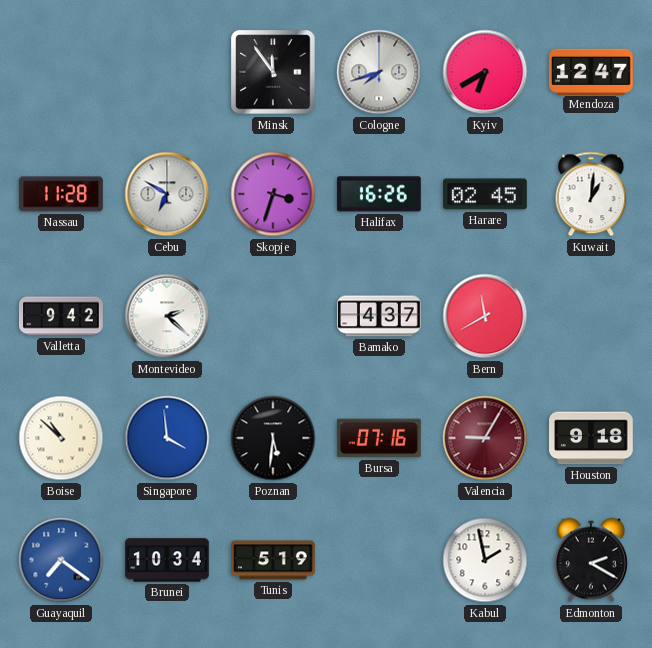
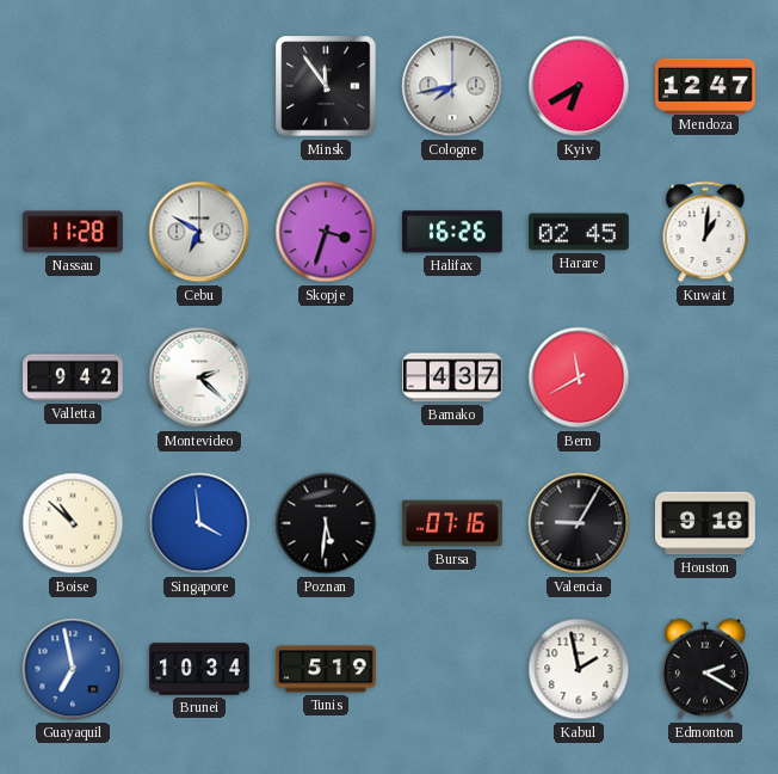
Cologne: 7:42 -> 7:43 (452, 86)
Valencia dial: burgundy -> black (579, 523)
Guayaquil: 7:21 -> 6:58 (73, 669)
